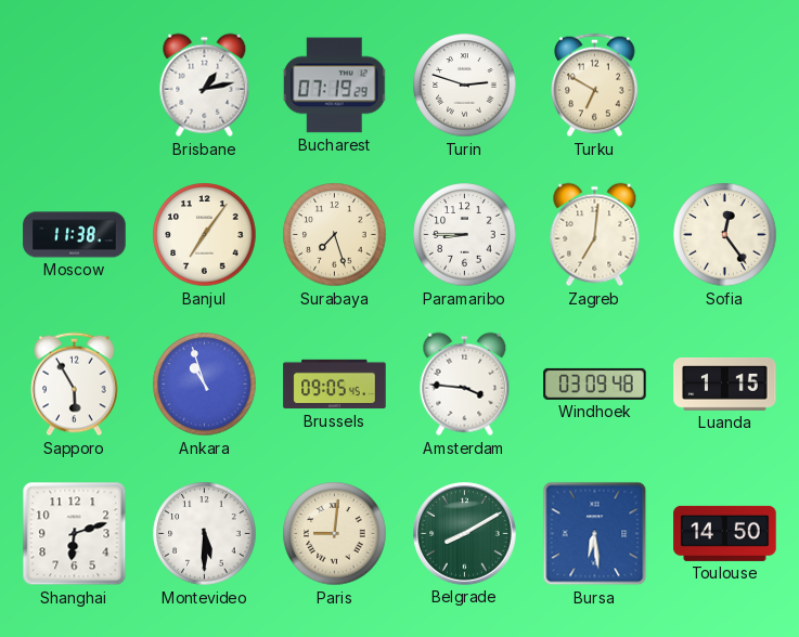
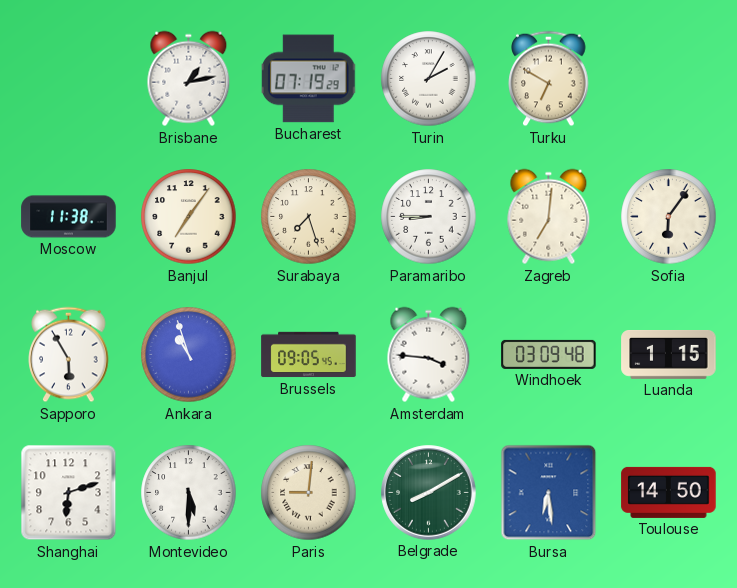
Turin: 2:48 -> 2:05 (429, 79)
Sofia: 12:24 -> 6:06 (669, 217)
